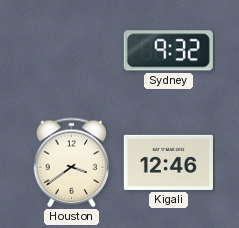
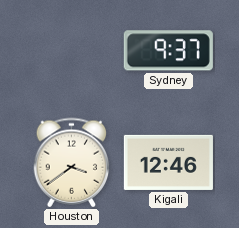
Sydney: 9:32 -> 9:37 (168, 51)
